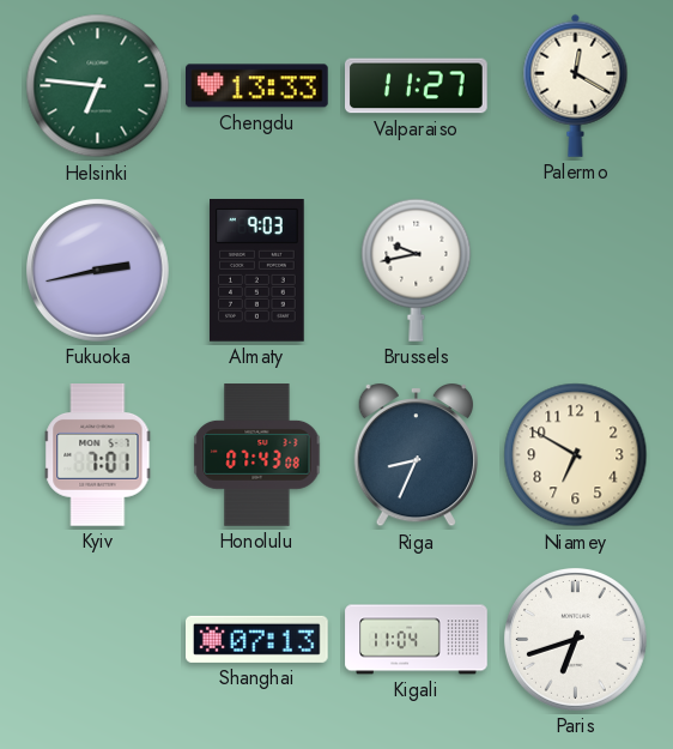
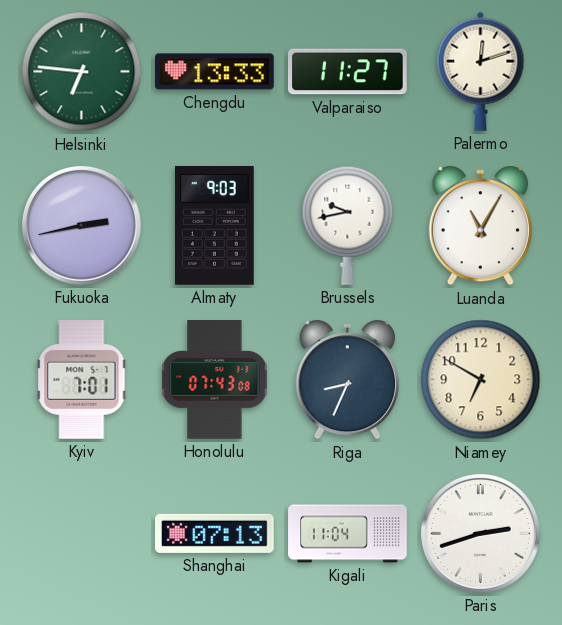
Palermo: 12:20 -> 12:12 (481, 71)
Luanda: none -> 11:05 (480, 226)
Paris: 6:42 -> 2:42 (480, 533)
